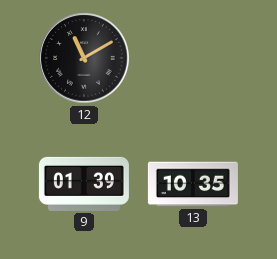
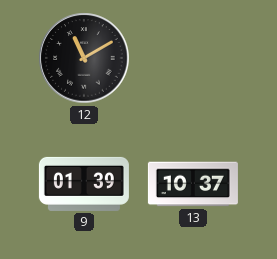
13: 10:35 -> 10:37 (193, 184)
